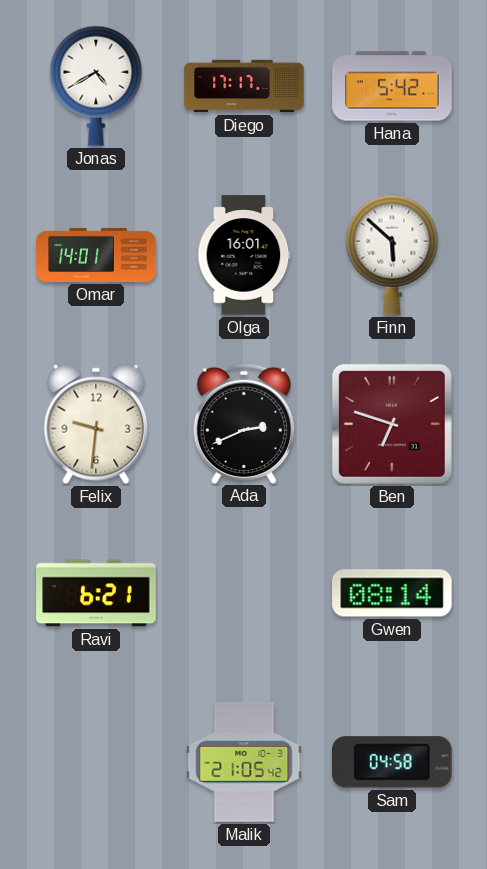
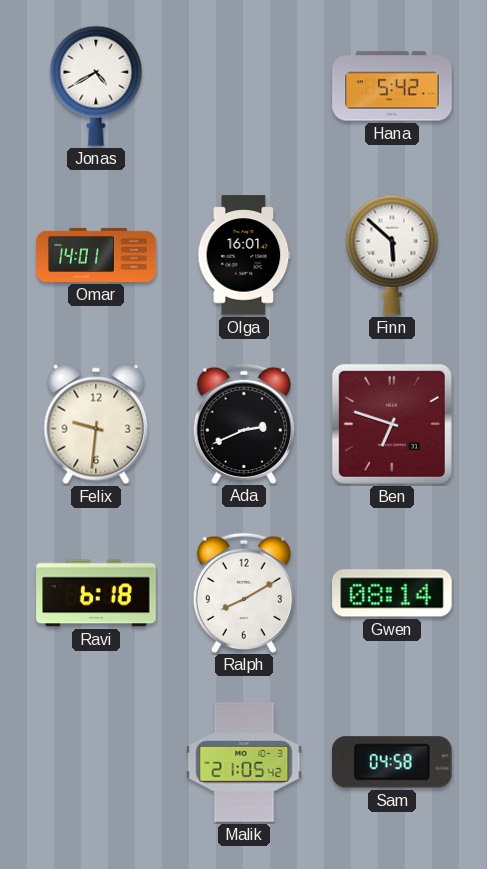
Diego: 17:17 -> none (244, 86)
Ravi: 6:21 -> 6:18 (96, 593)
Ralph: none -> 8:10 (244, 592)
